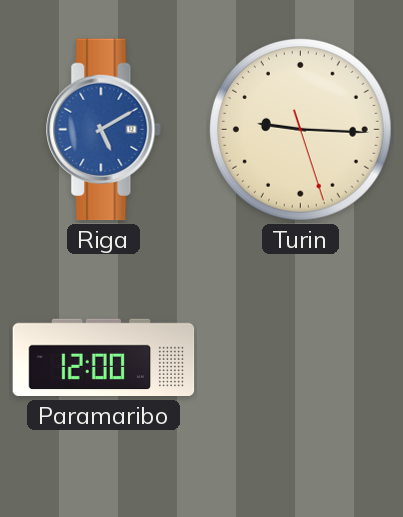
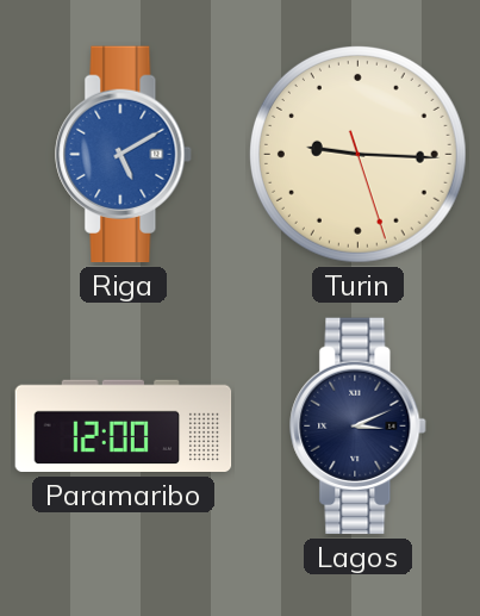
Lagos: none -> 3:11 (359, 427)
